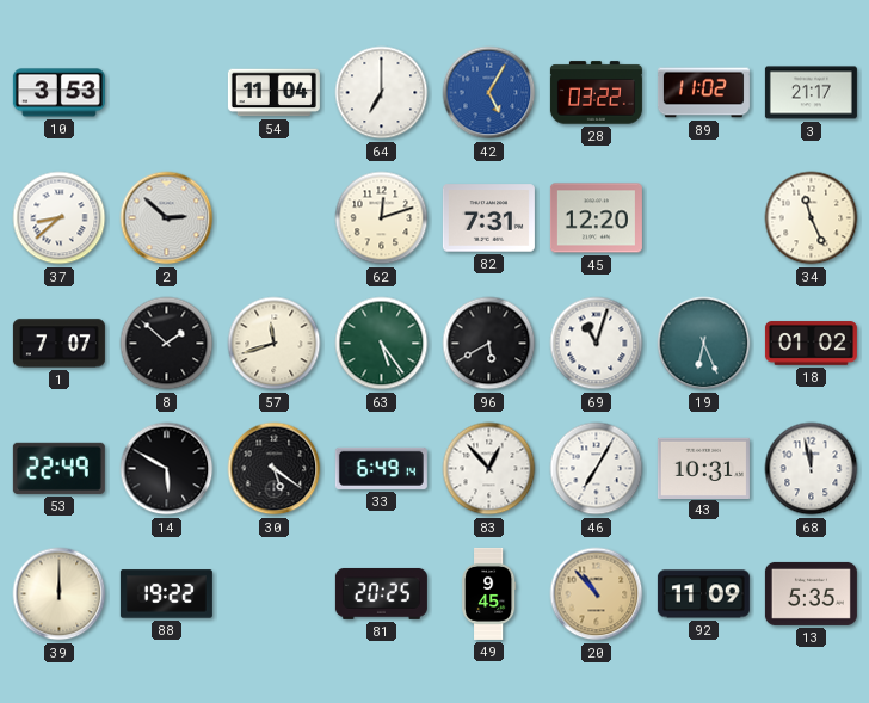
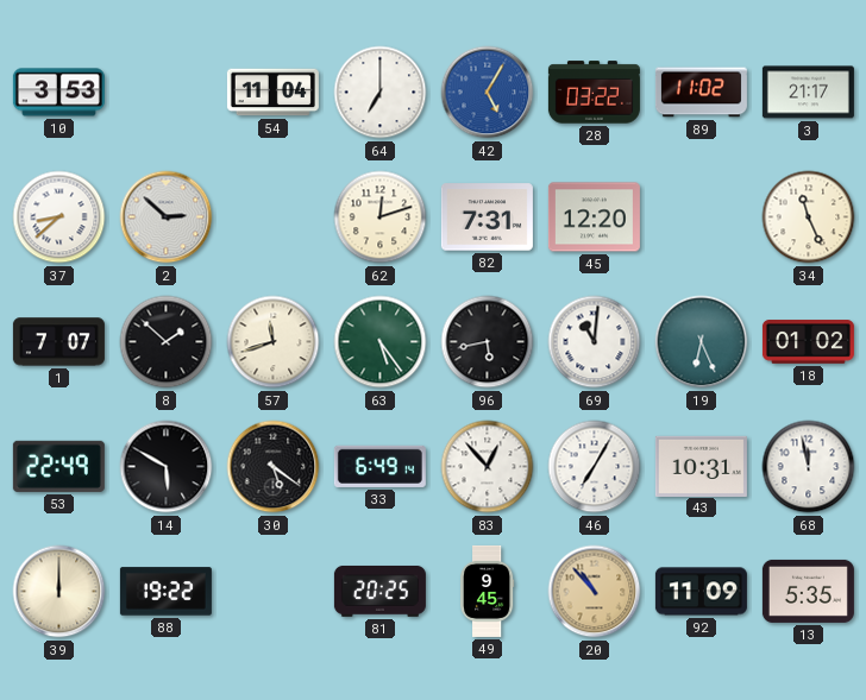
96: 5:40 -> 5:43 (488, 342)
69: 11:03 -> 11:01 (595, 342)
